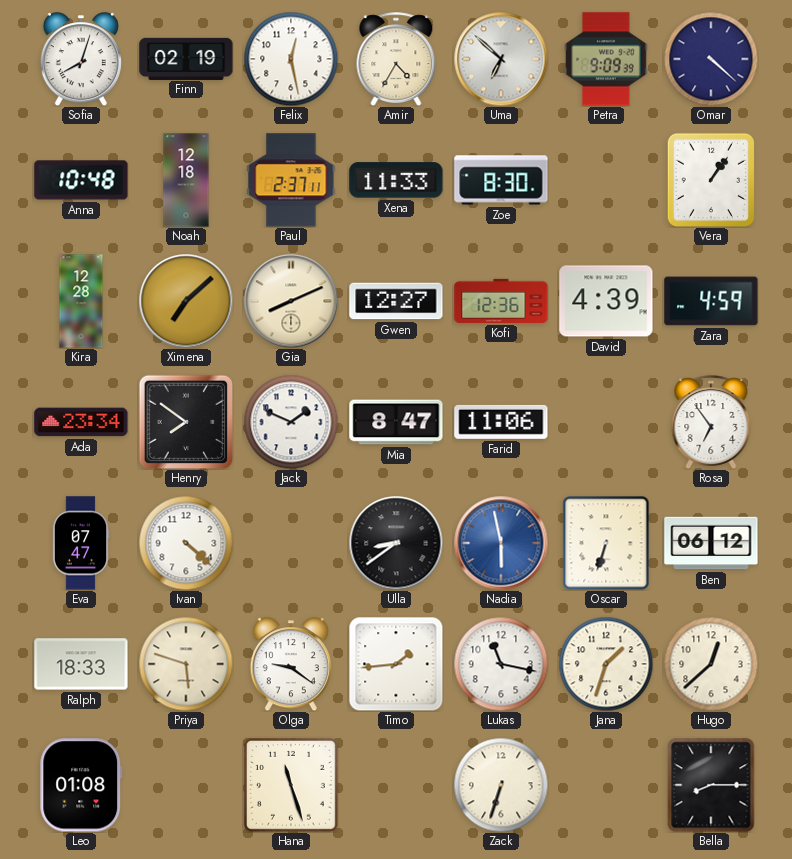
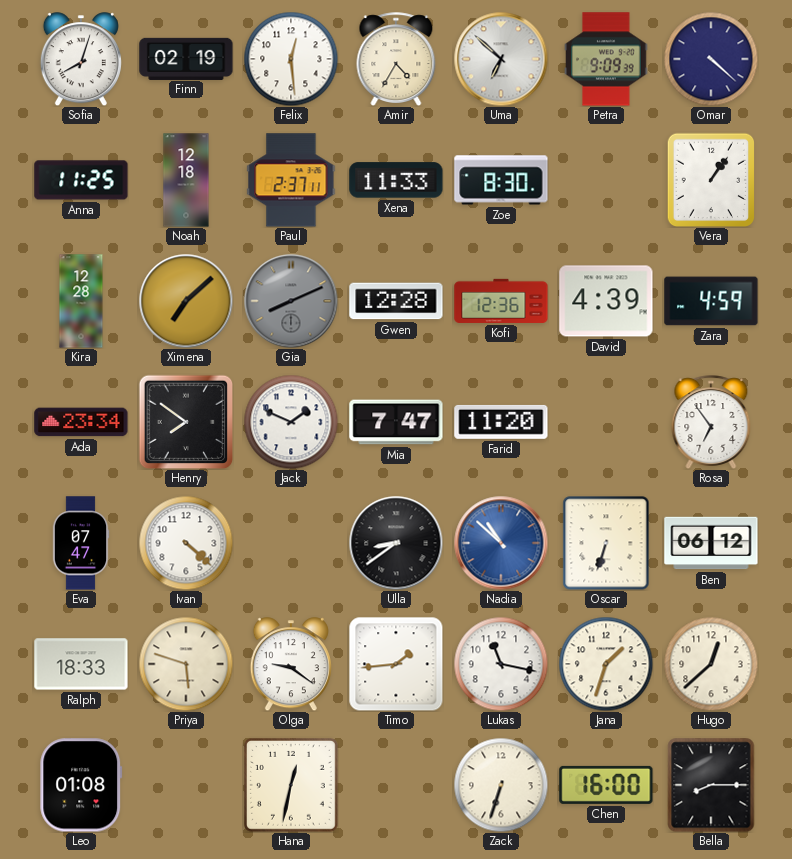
Felix: 12:28 -> 12:29 (291, 59)
Anna: 10:48 -> 11:25 (81, 180)
Gia dial: cream -> grey (291, 301)
Gwen: 12:27 -> 12:28 (396, 301)
Mia: 8:47 -> 7:47 (396, 422)
Farid: 11:06 -> 11:20 (501, 422)
Nadia: 5:58 -> 10:52 (501, 543)
Hana: 11:27 -> 12:32 (291, 785)
Chen: none -> 16:00 (606, 785)
